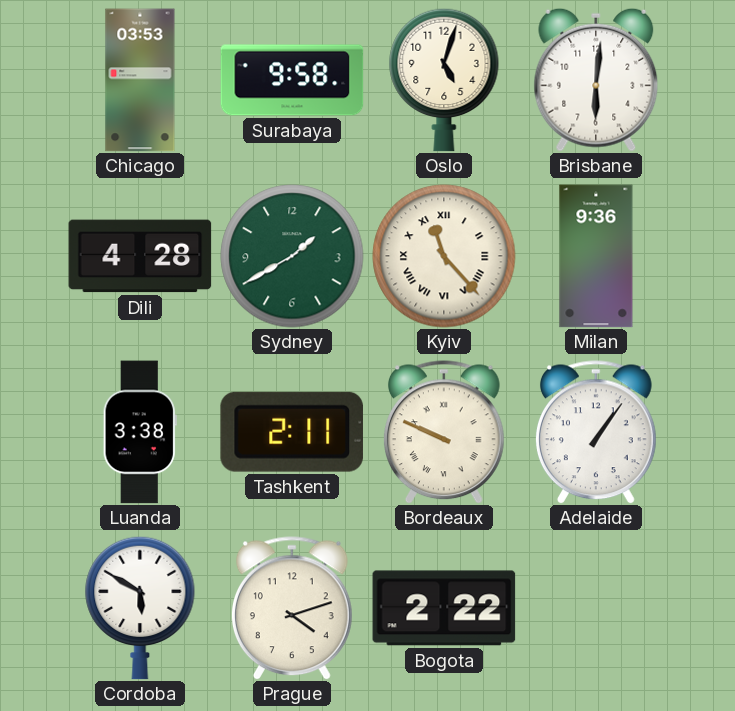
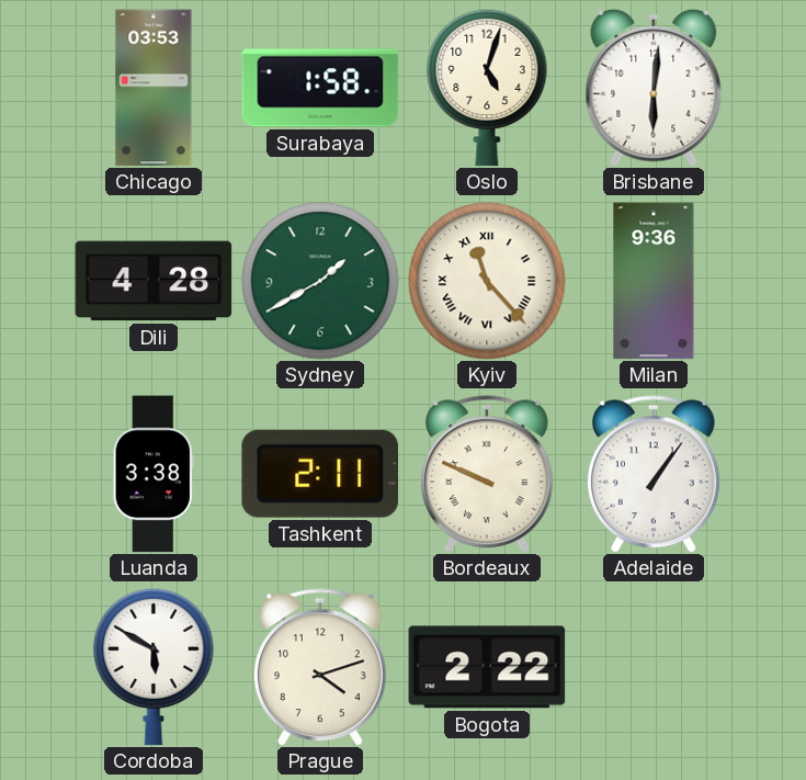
Surabaya: 9:58 -> 1:58 (320, 88)
